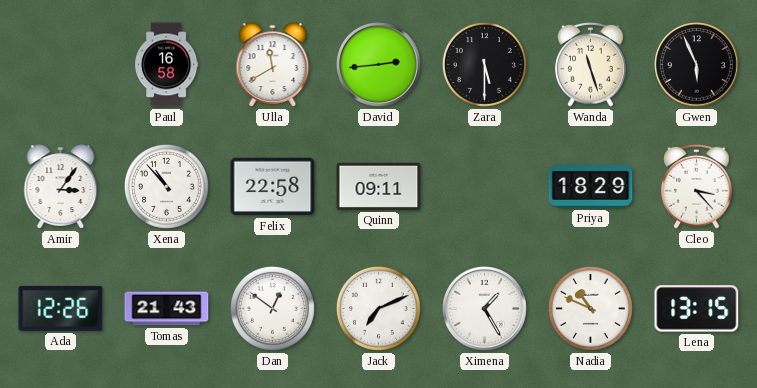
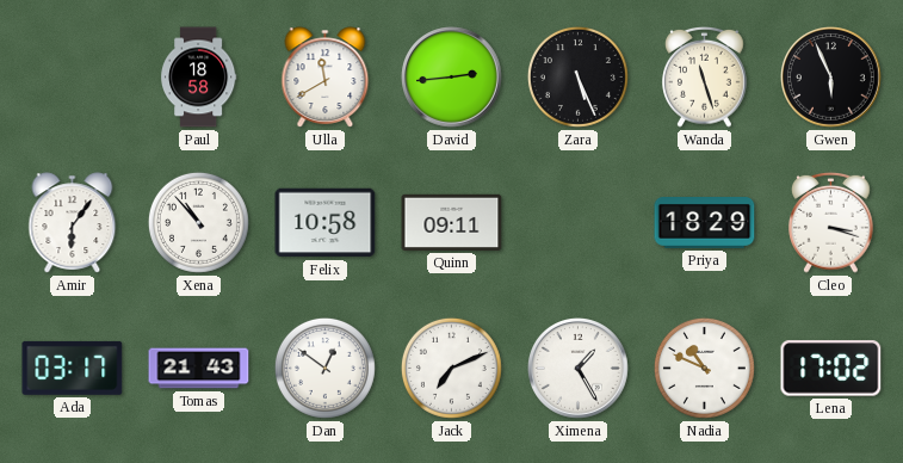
Paul: 16:58 -> 18:58 (198, 78)
Zara: 5:30 -> 5:26 (577, 76)
Amir: 3:06 -> 6:06 (73, 223)
Felix: 22:58 -> 10:58 (326, 223)
Cleo: 3:23 -> 3:18 (831, 222)
Ada: 12:26 -> 03:17 (73, 368)
Lena: 13:15 -> 17:02 (831, 369)
